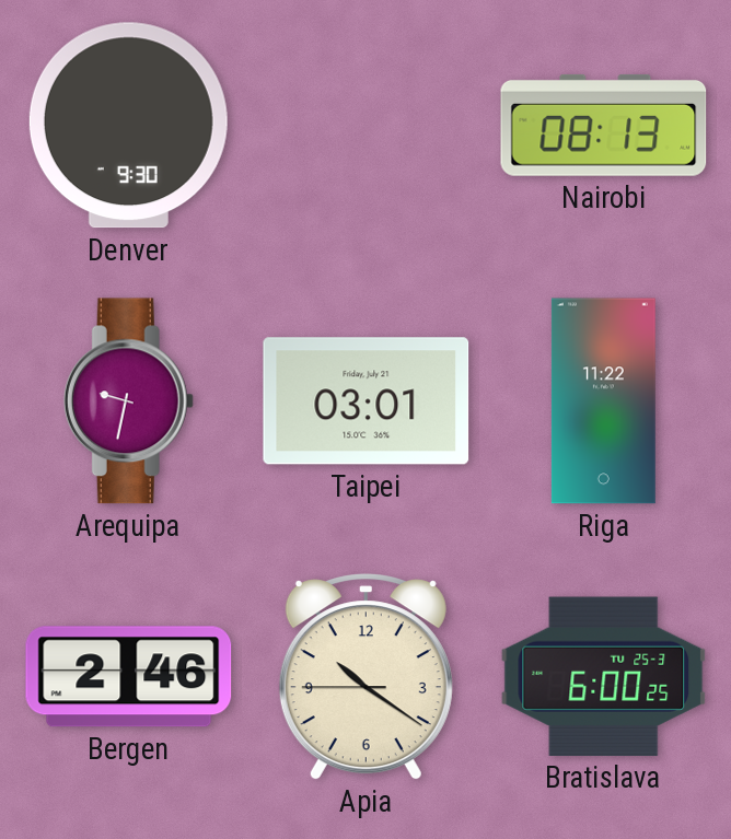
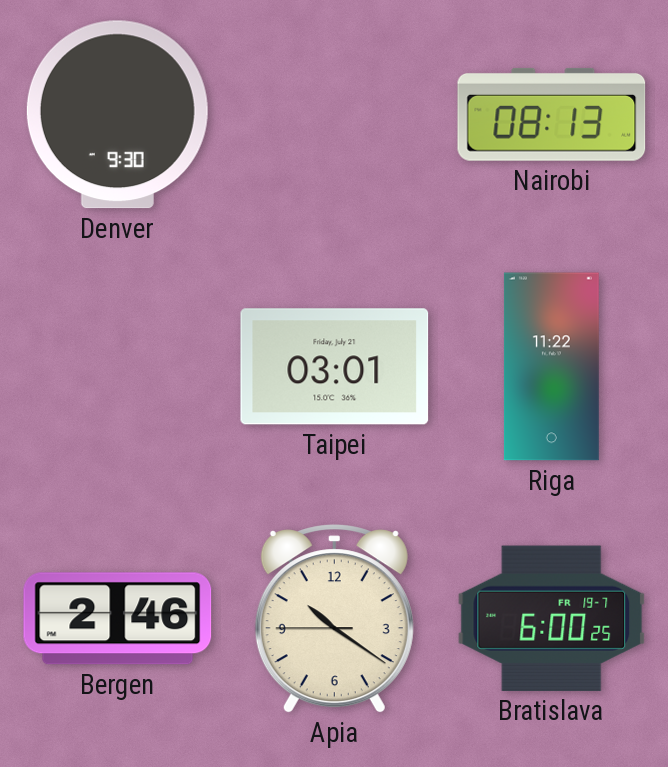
Arequipa: 9:32 -> none (128, 401)
Bratislava date: TU 25-3 -> FR 19-7 (552, 618)
